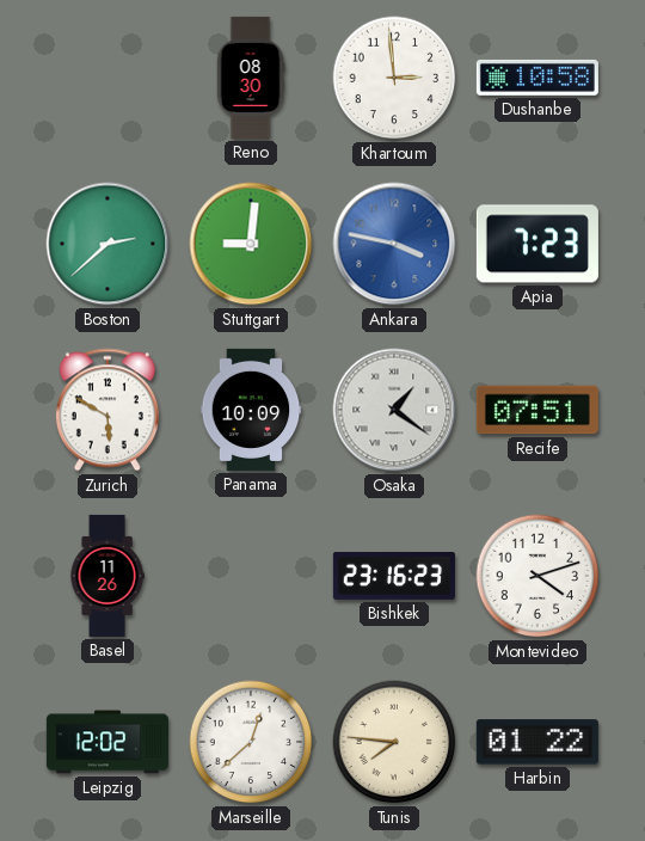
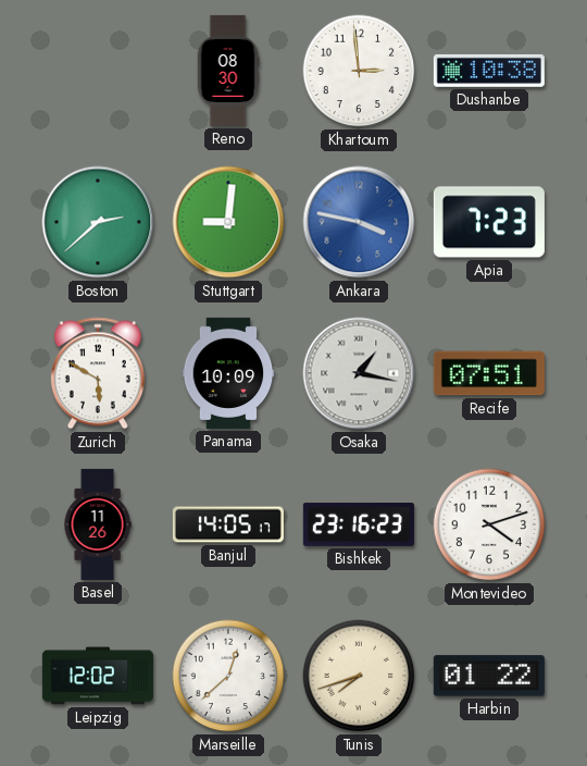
Dushanbe: 10:58 -> 10:38 (489, 71)
Osaka: 1:21 -> 1:17 (359, 373)
Banjul: none -> 14:05 (228, 524)
Tunis: 7:46 -> 7:42 (359, 676)
